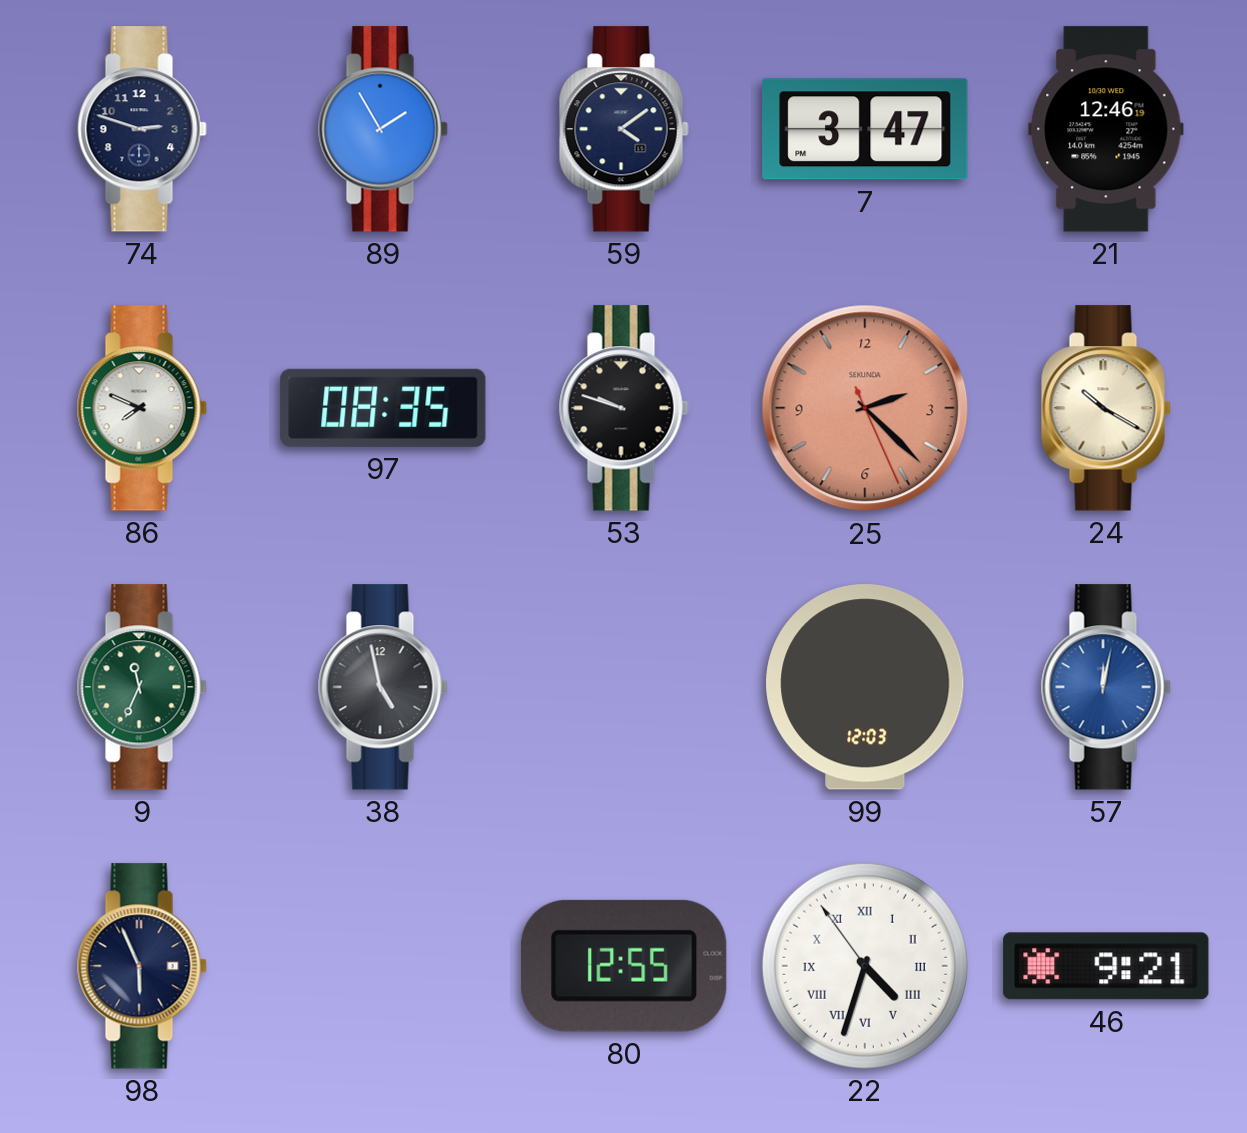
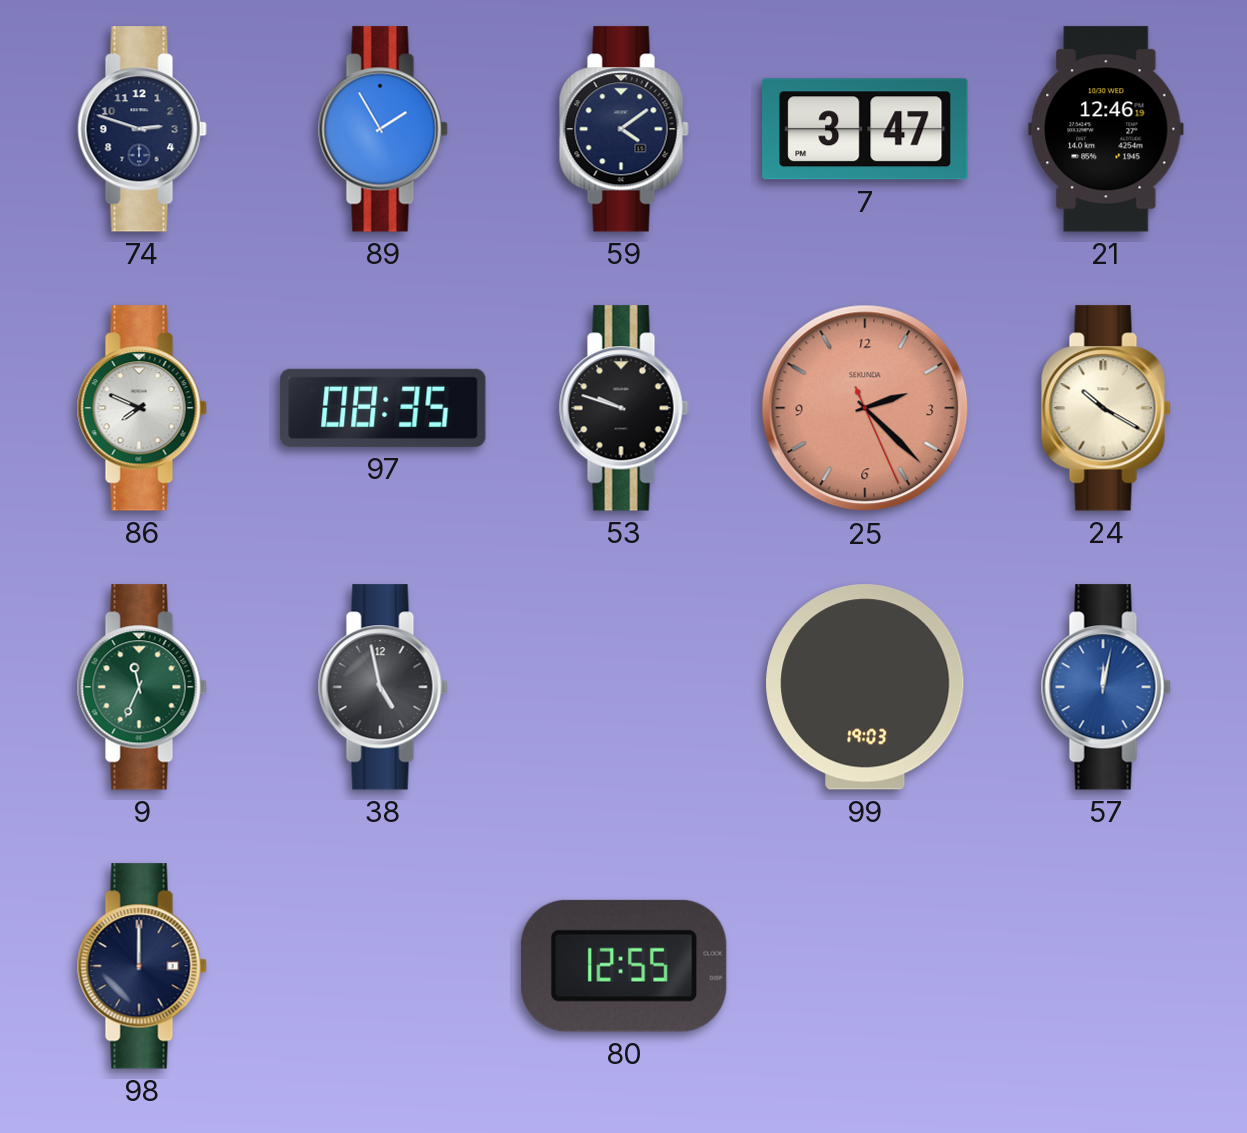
99: 12:03 -> 19:03 (865, 687)
98: 5:56 -> 12:00 (142, 966)
22: 4:32 -> none (865, 966)
46: 9:21 -> none (1106, 966)
